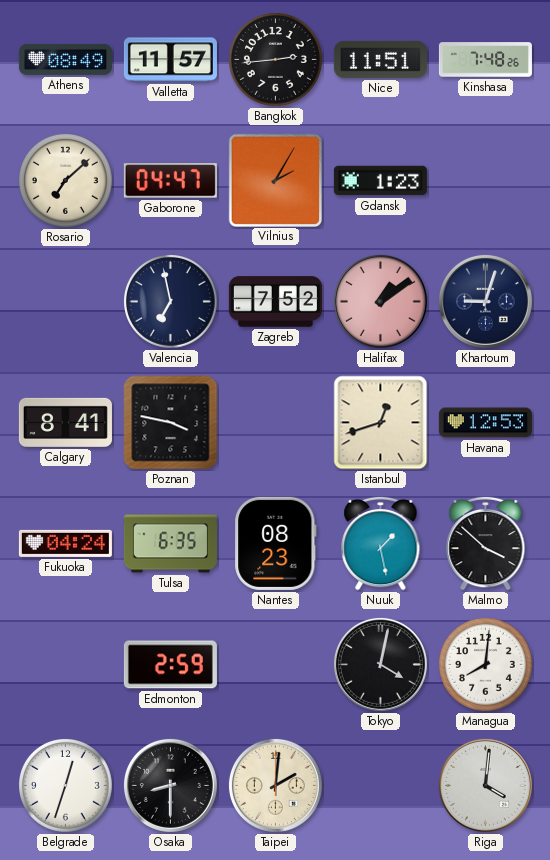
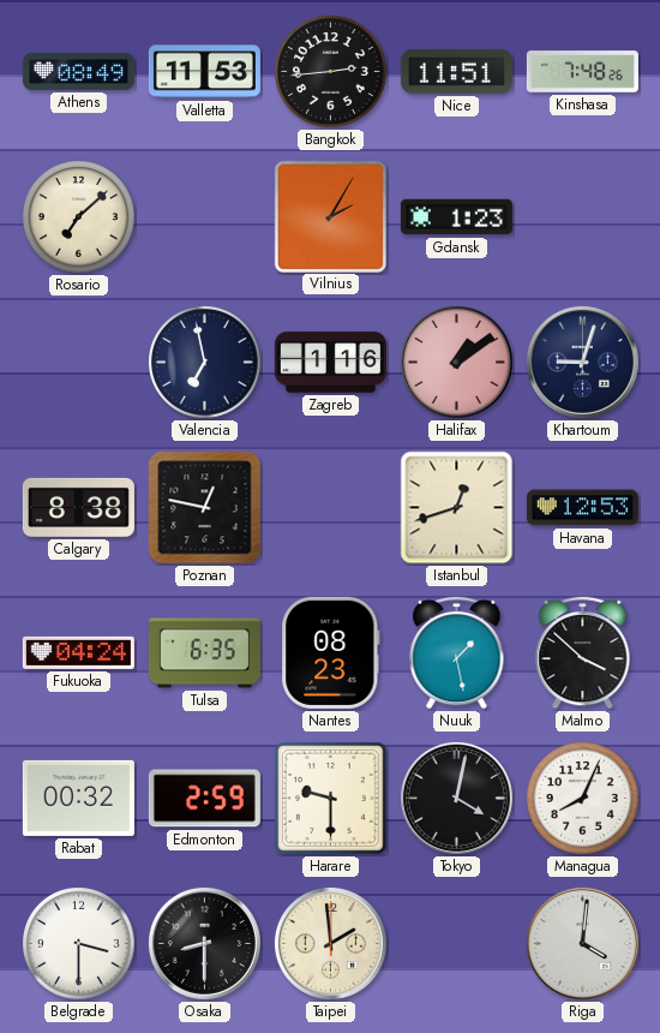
Valletta: 11:57 -> 11:53 (204, 72)
Gaborone: 04:47 -> none (170, 181)
Zagreb: 7:52 -> 1:16 (330, 363)
Calgary: 8:41 -> 8:38 (78, 507)
Poznan: 3:47 -> 12:47 (205, 508)
Rabat: none -> 00:32 (78, 798)
Harare: none -> 9:30 (331, 799)
Managua: 8:01 -> 8:04 (583, 799)
Belgrade: 12:33 -> 3:30 (79, 944)
Taipei: 2:01 -> 1:59 (330, 943)
